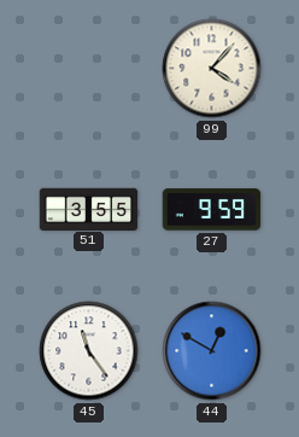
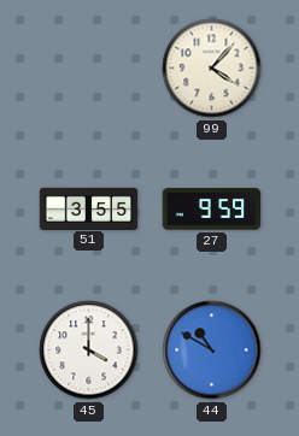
45: 11:24 -> 4:00 (89, 350)
44: 12:50 -> 10:50 (212, 350)
